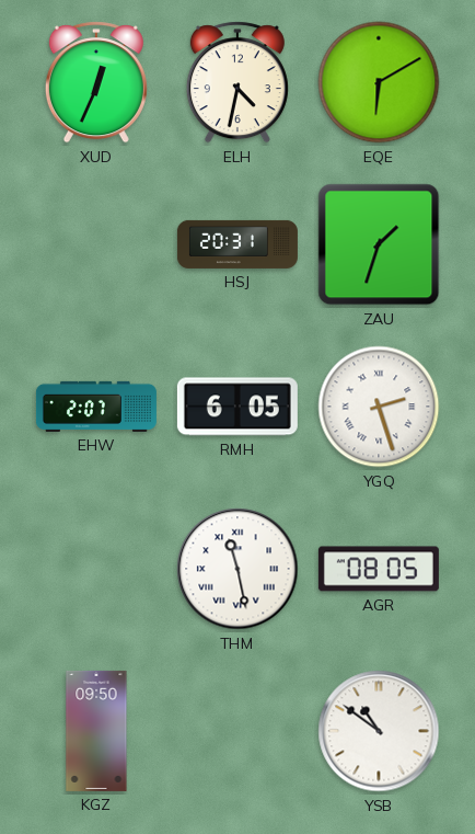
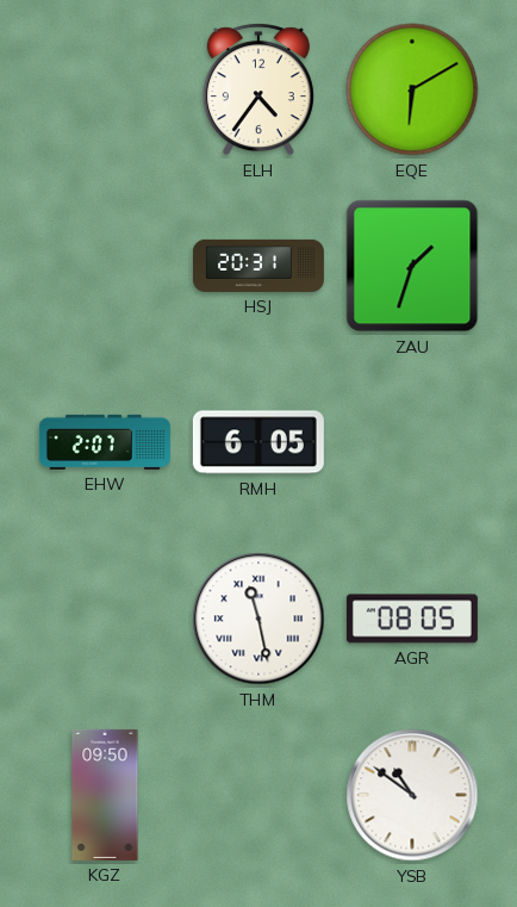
XUD: 12:34 -> none (96, 82)
ELH: 4:32 -> 4:36 (258, 89)
YGQ: 2:27 -> none (379, 407)
